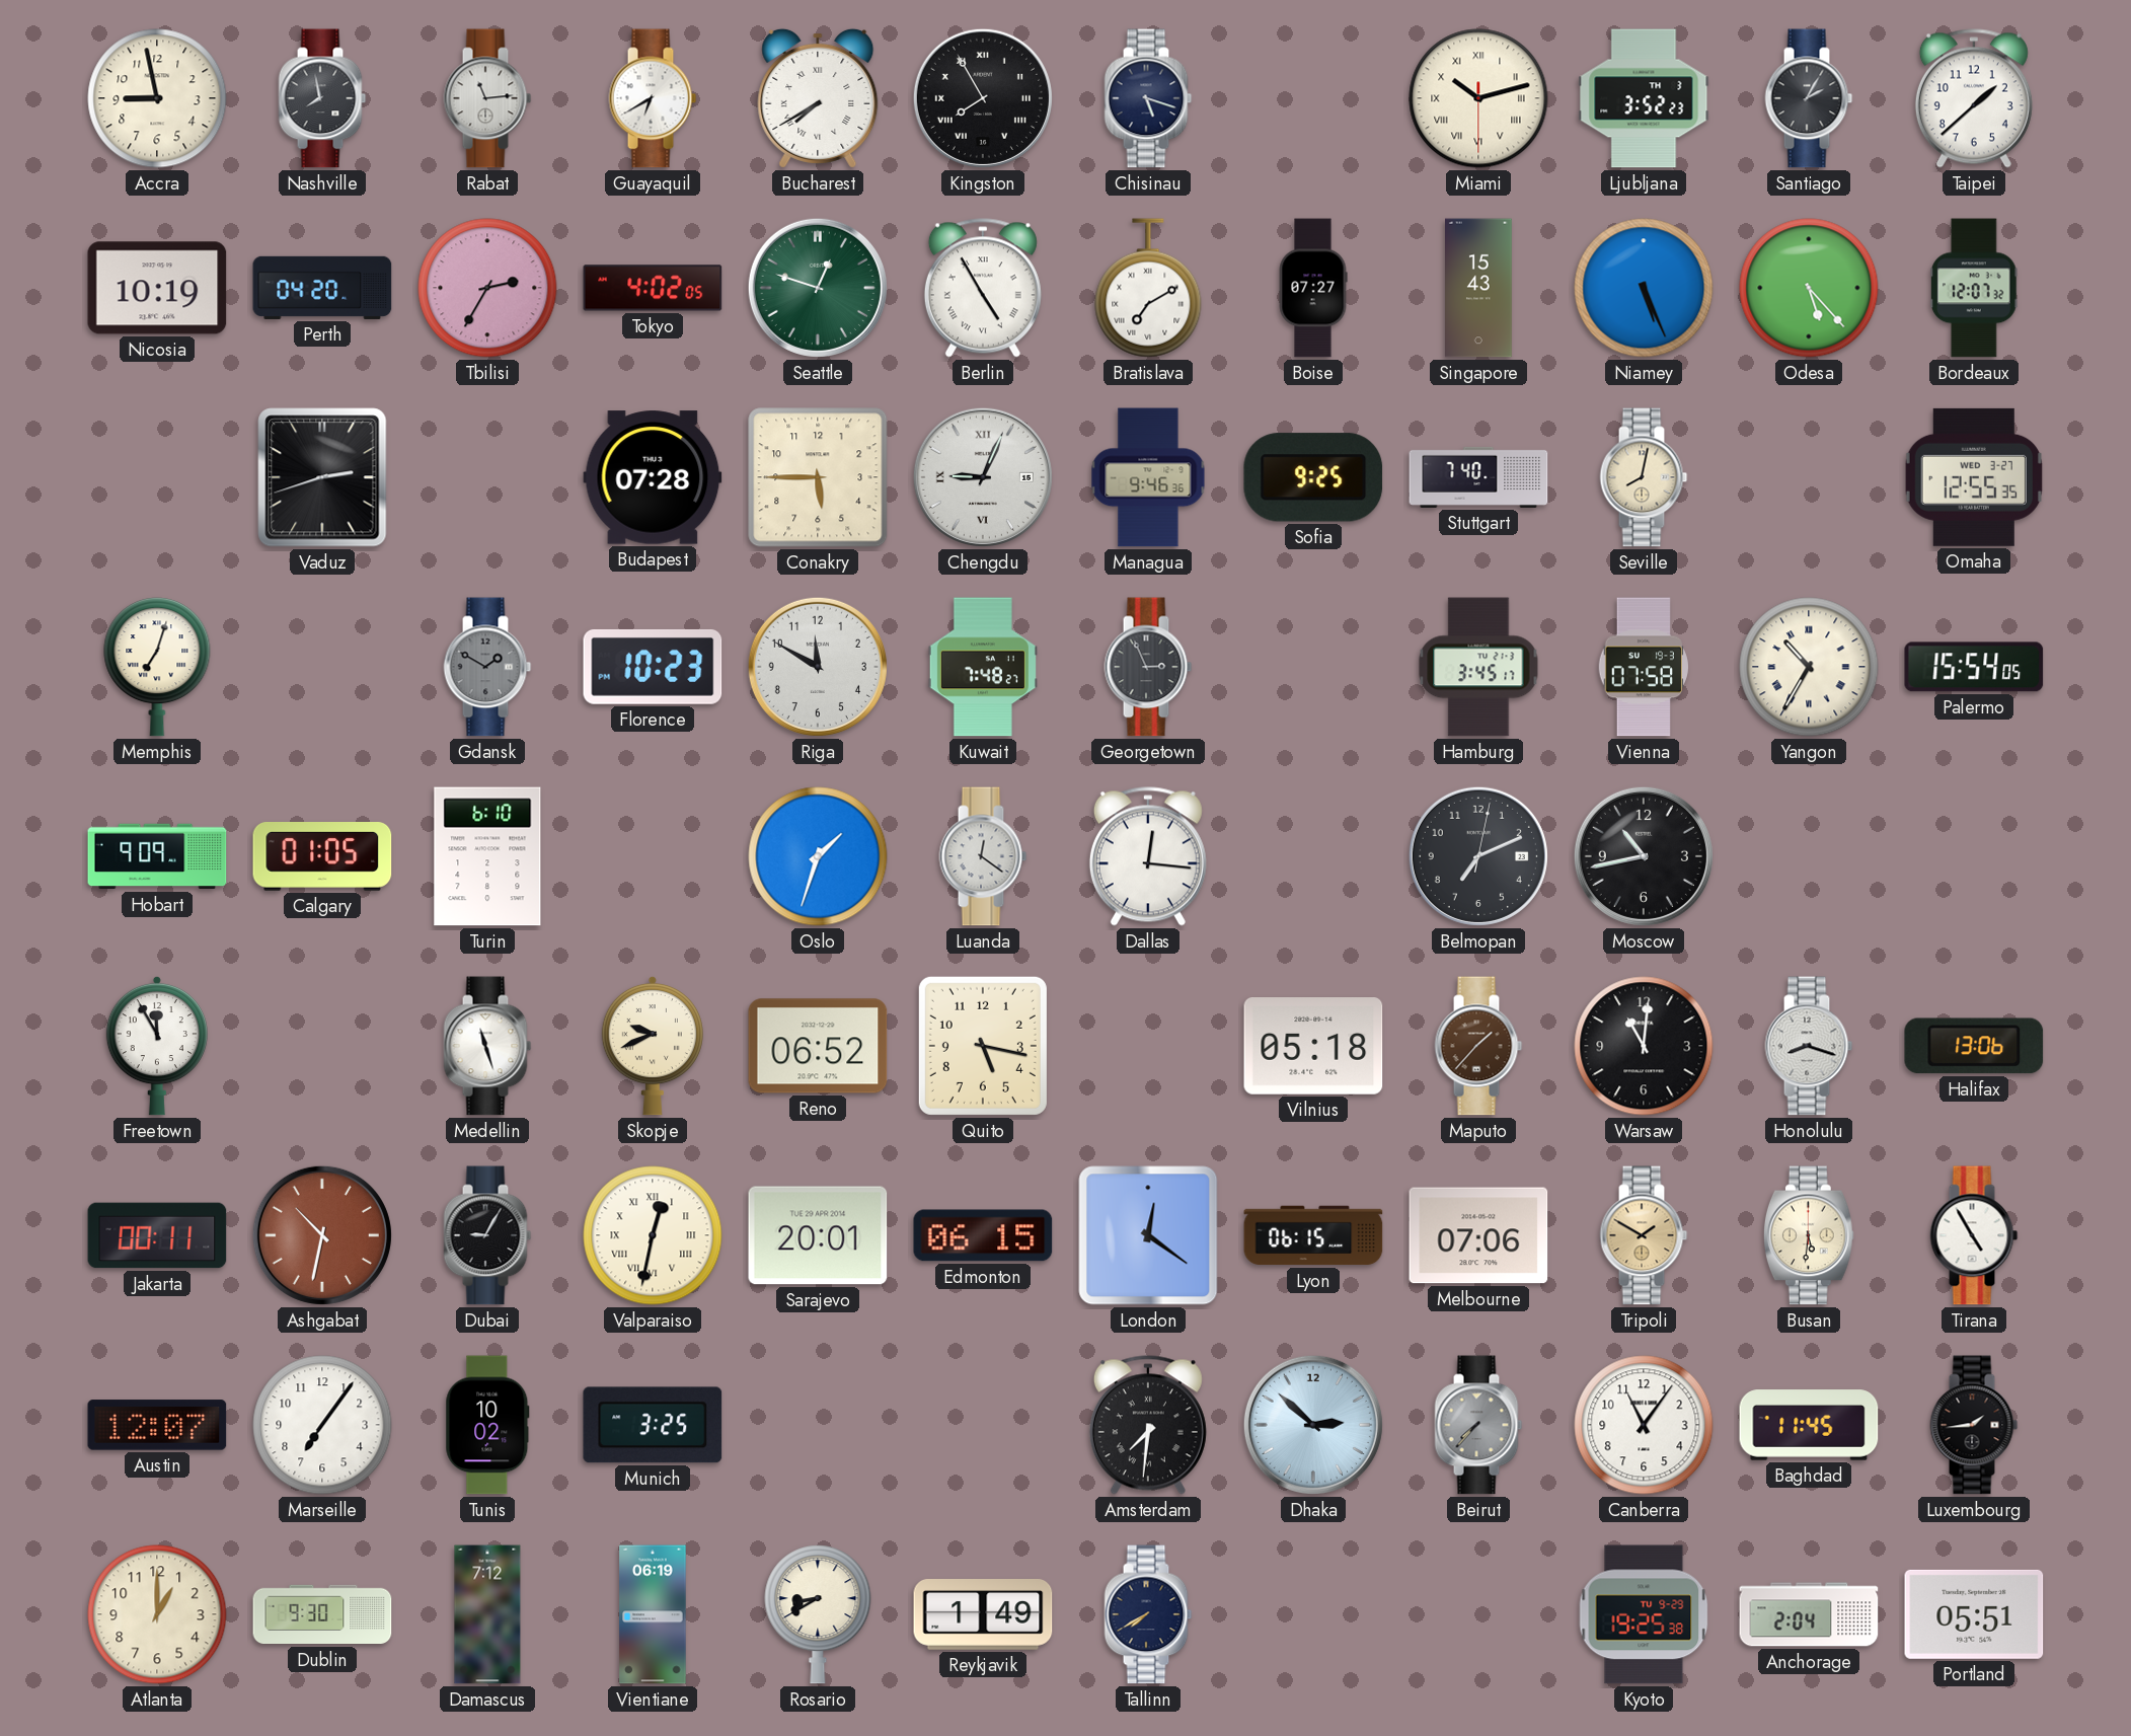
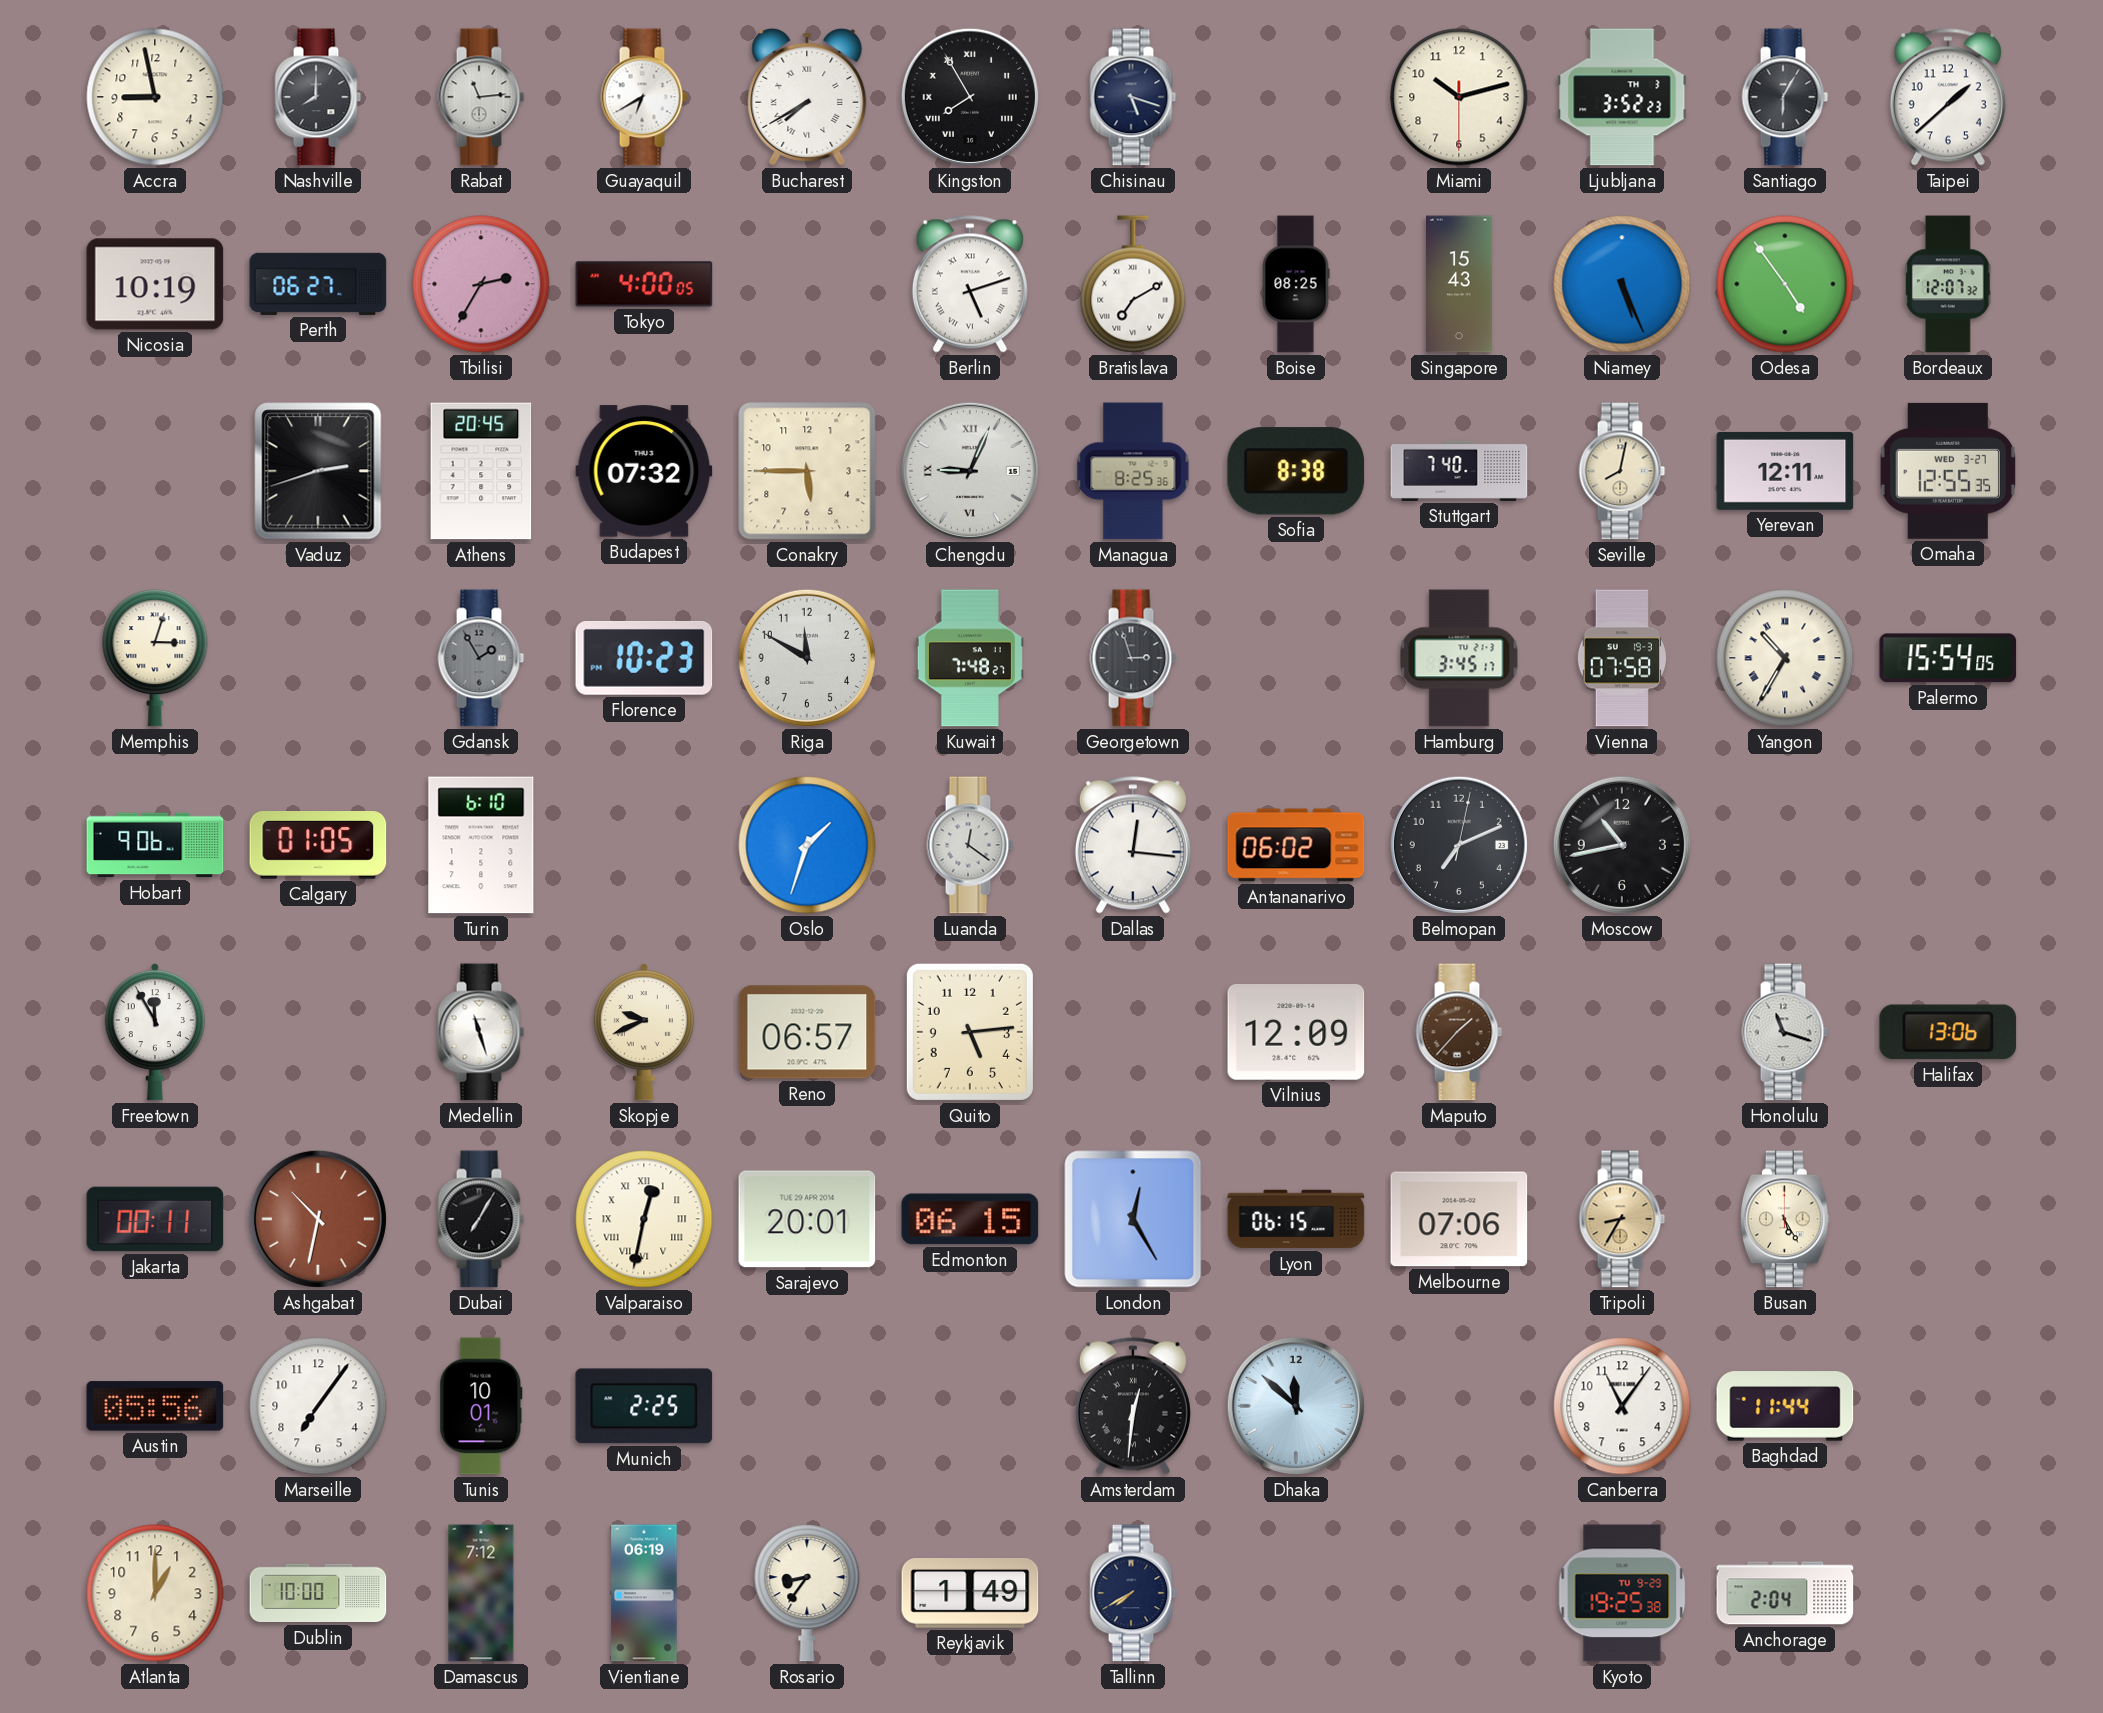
Nashville: 7:58 -> 8:00 (318, 97)
Miami numerals: Roman -> Arabic (1459, 97)
Santiago: 2:05 -> 6:05 (1785, 97)
Perth: 04:20 -> 06:27 (318, 284)
Tokyo: 4:02 -> 4:00 (644, 284)
Seattle: 12:48 -> none (818, 288)
Berlin: 4:55 -> 5:12 (970, 284)
Boise: 07:27 -> 08:25 (1296, 284)
Odesa: 5:23 -> 4:54 (1785, 284)
Athens: none -> 20:45 (481, 471)
Budapest: 07:28 -> 07:32 (644, 471)
Managua: 9:46 -> 8:25 (1133, 471)
Sofia: 9:25 -> 8:38 (1296, 471)
Yerevan: none -> 12:11 (1785, 471)
Memphis: 7:03 -> 3:03 (155, 658)
Gdansk: 1:50 -> 1:55 (481, 658)
Georgetown: 2:56 -> 2:57 (1133, 658)
Hobart: 9:09 -> 9:06 (155, 845)
Antananarivo: none -> 06:02 (1296, 845)
Reno: 06:52 -> 06:57 (807, 1032)
Quito: 5:17 -> 5:14 (970, 1032)
Vilnius: 05:18 -> 12:09 (1296, 1032)
Warsaw: 11:01 -> none (1644, 1046)
Honolulu: 8:18 -> 11:18 (1785, 1032)
Dubai: 9:05 -> 7:05 (481, 1219)
London: 12:21 -> 12:25 (1133, 1219)
Tripoli: 1:50 -> 8:35 (1622, 1219)
Busan: 5:31 -> 5:25 (1785, 1219)
Tirana: 4:55 -> none (1974, 1235)
Austin: 12:07 -> 05:56 (155, 1406)
Tunis: 10:02 -> 10:01 (481, 1406)
Munich: 3:25 -> 2:25 (644, 1406)
Amsterdam: 7:31 -> 12:31 (1133, 1406)
Dhaka: 2:52 -> 11:52 (1296, 1406)
Beirut: 7:37 -> none (1478, 1425)
Baghdad: 11:45 -> 11:44 (1785, 1406)
Luxembourg: 1:44 -> none (1974, 1425)
Dublin: 9:30 -> 10:00 (318, 1593)
Rosario: 8:40 -> 8:36 (807, 1593)
Portland: 05:51 -> none (1974, 1614)
